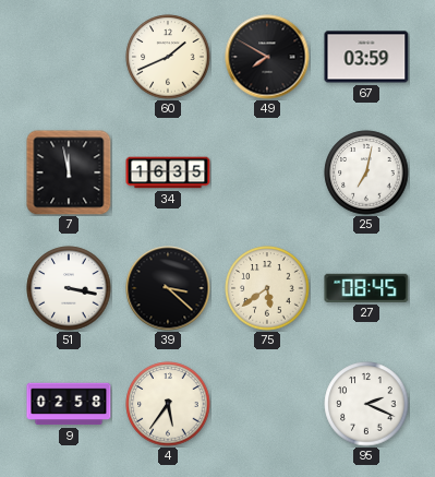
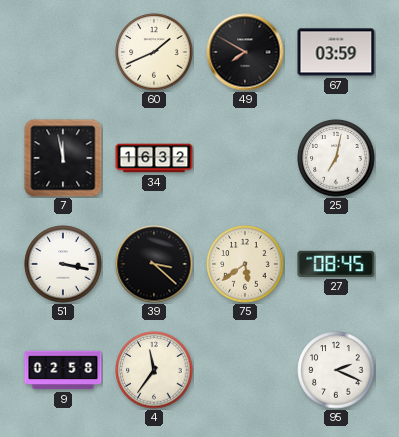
34: 16:35 -> 16:32 (154, 158)
4: 5:36 -> 11:36 (154, 370)
